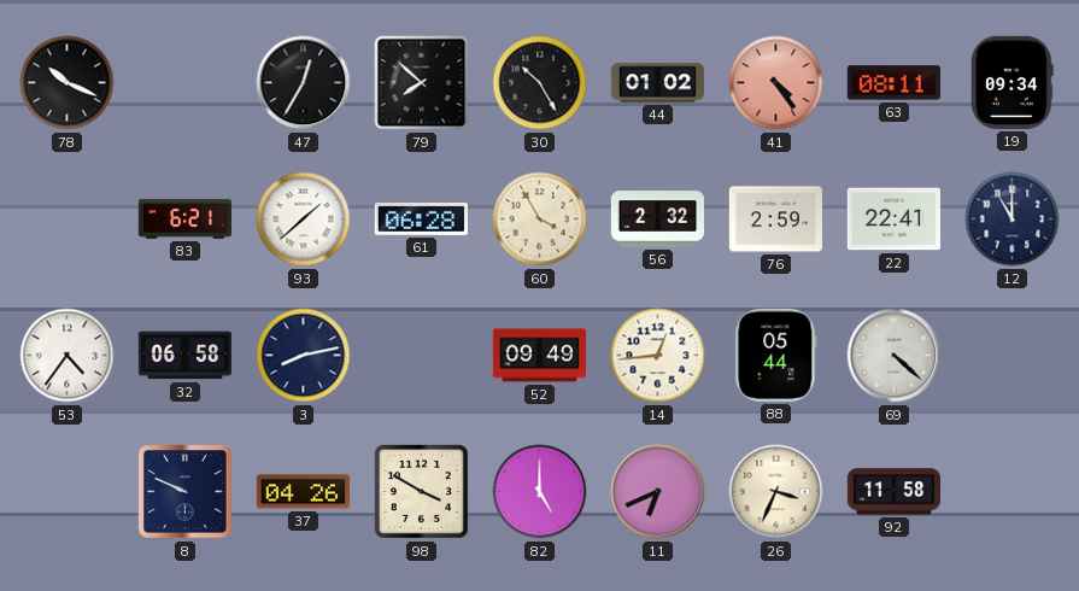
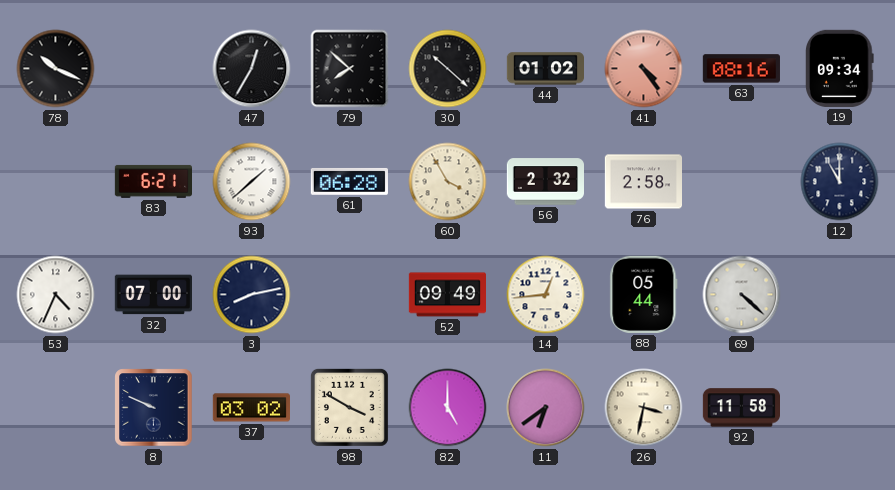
30: 10:25 -> 10:22 (448, 69)
63: 08:11 -> 08:16 (741, 69)
76: 2:59 -> 2:58 (643, 182)
22: 22:41 -> none (893, 220)
53: 4:36 -> 4:34 (56, 295)
32: 06:58 -> 07:00 (153, 295)
37: 04:26 -> 03:02 (251, 408)
11: 6:41 -> 6:39 (546, 408)
26: 3:34 -> 3:32 (644, 408)
